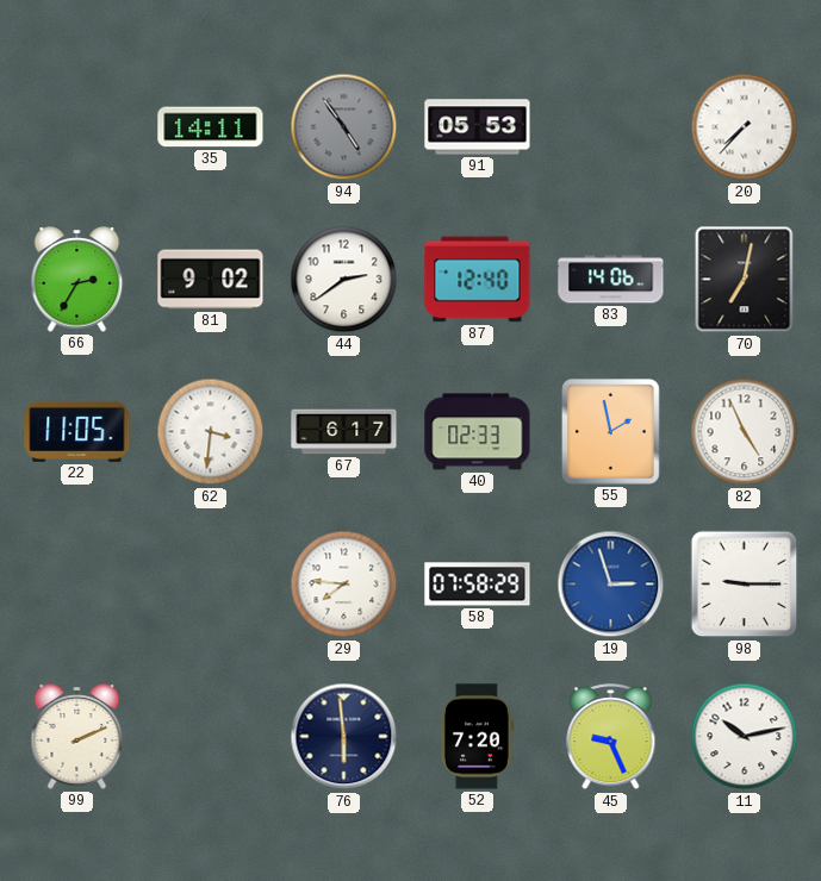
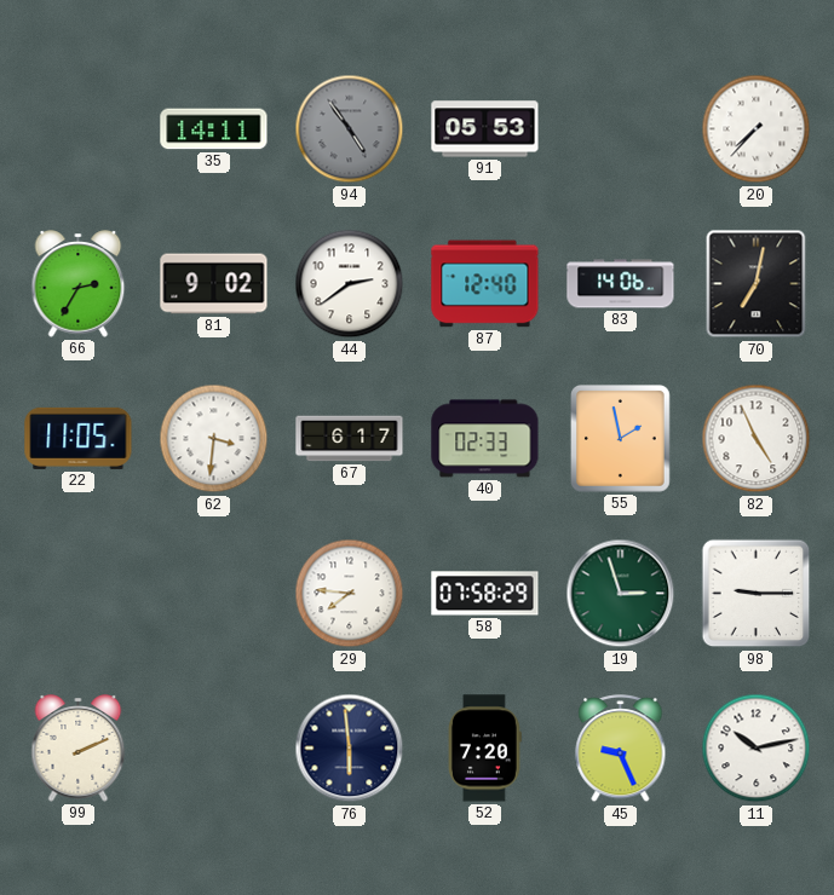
19 dial: blue -> green (621, 594)
